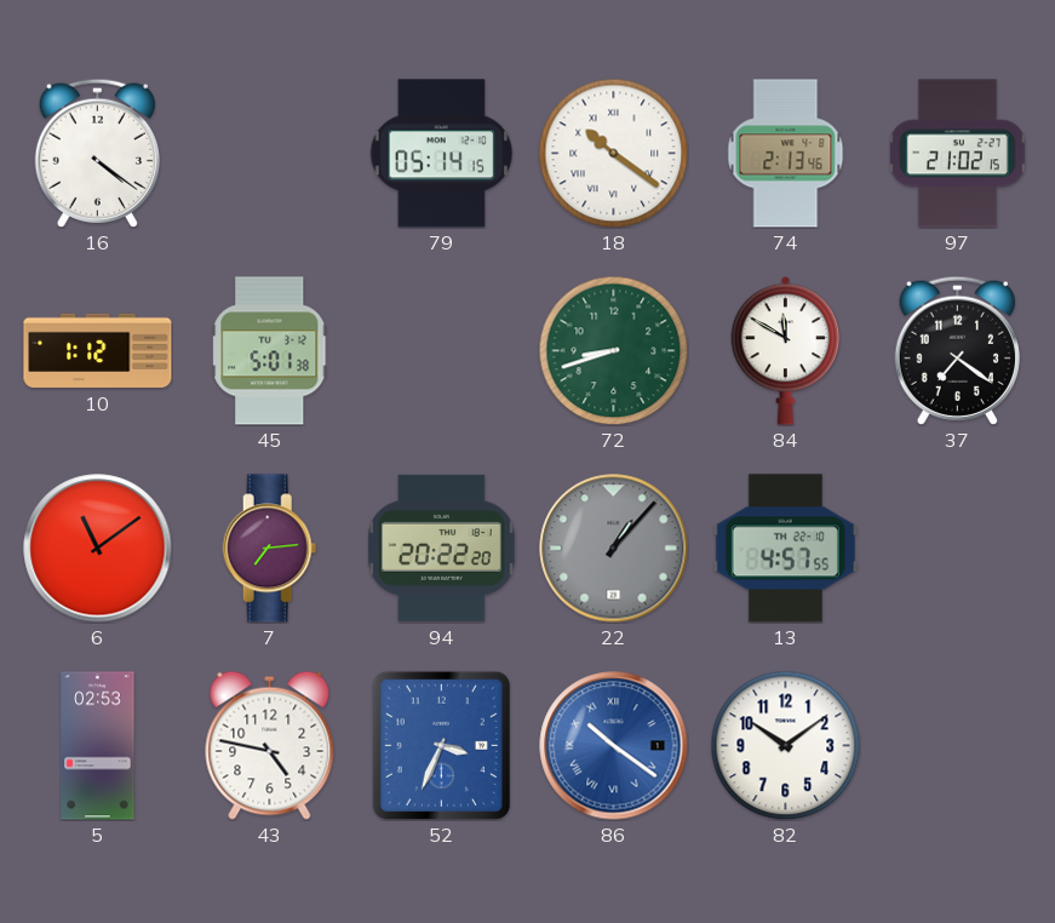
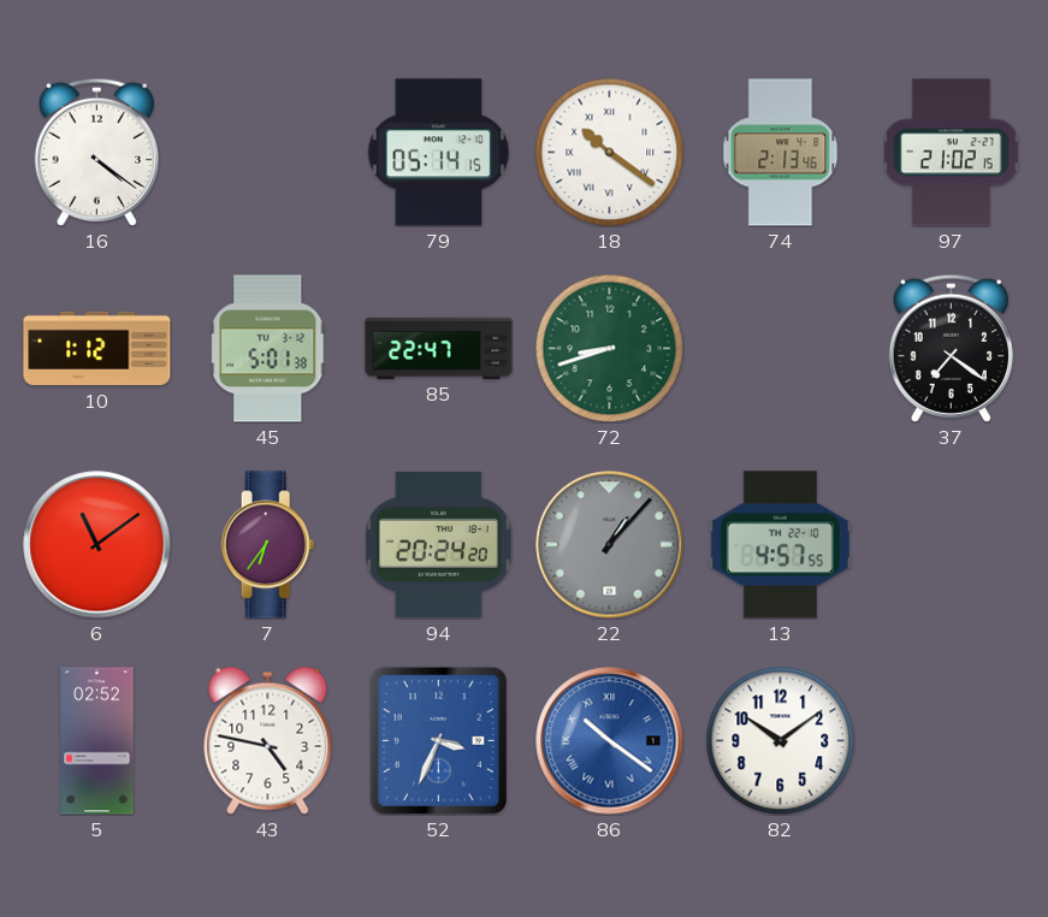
85: none -> 22:47 (439, 348)
84: 11:50 -> none (786, 350)
7: 7:14 -> 6:36 (268, 545)
94: 20:22 -> 20:24 (439, 544)
5: 02:53 -> 02:52 (97, 741)
